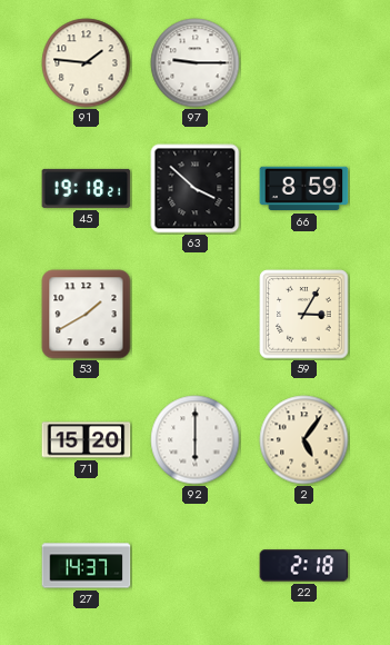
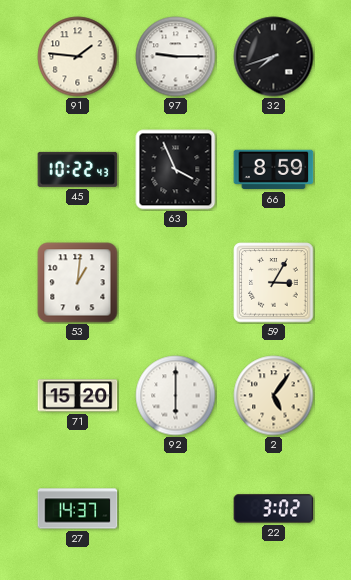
32: none -> 7:42 (274, 57)
45: 19:18 -> 10:22 (78, 169)
63: 3:52 -> 3:56 (176, 170)
53: 1:40 -> 1:01 (78, 283)
22: 2:18 -> 3:02 (274, 509)
